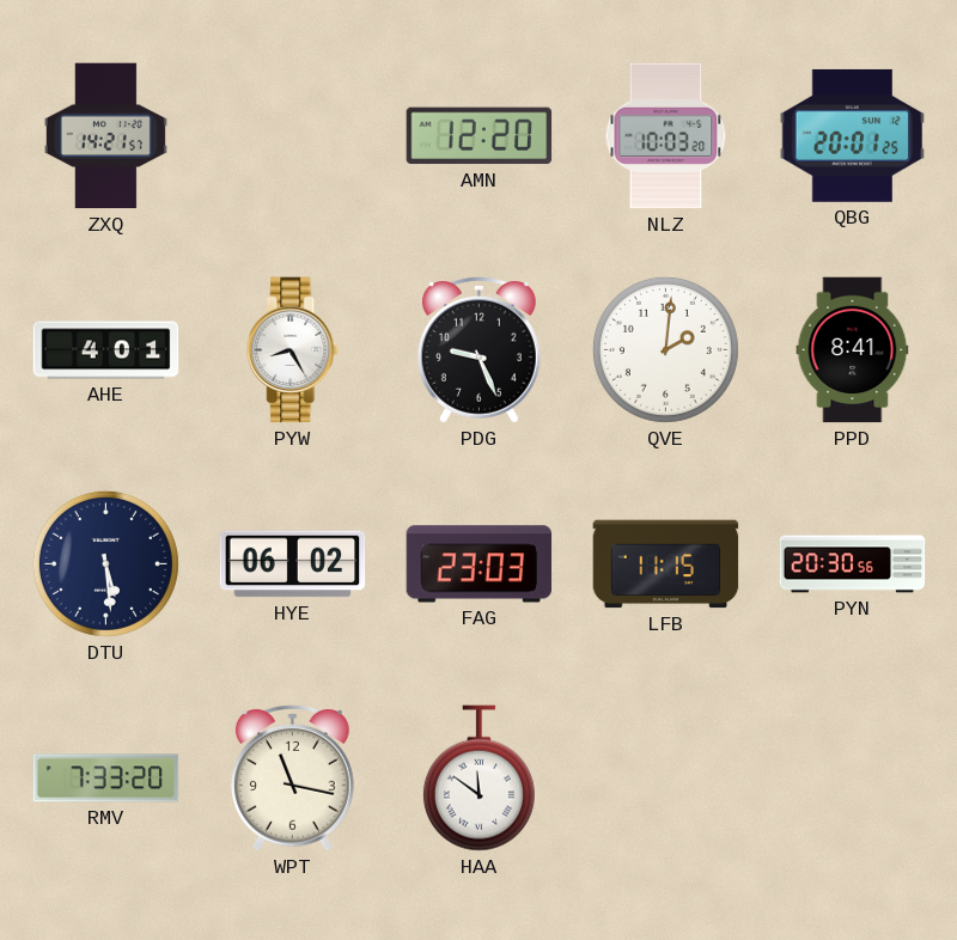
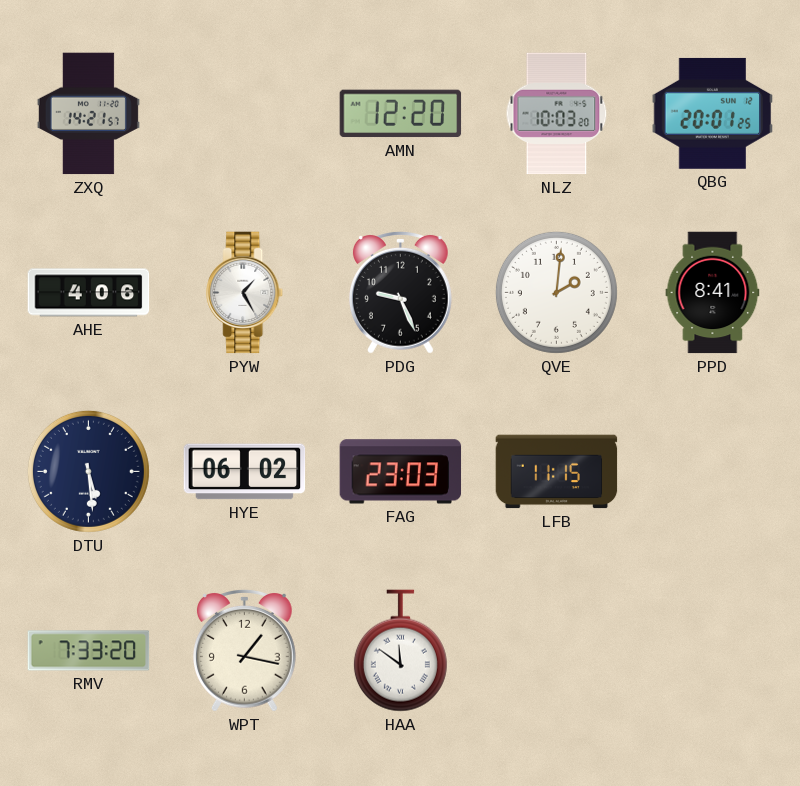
AHE: 4:01 -> 4:06 (89, 293)
PYW: 8:25 -> 1:25 (245, 293)
PYN: 20:30 -> none (853, 564)
WPT: 11:17 -> 1:17 (244, 650)
